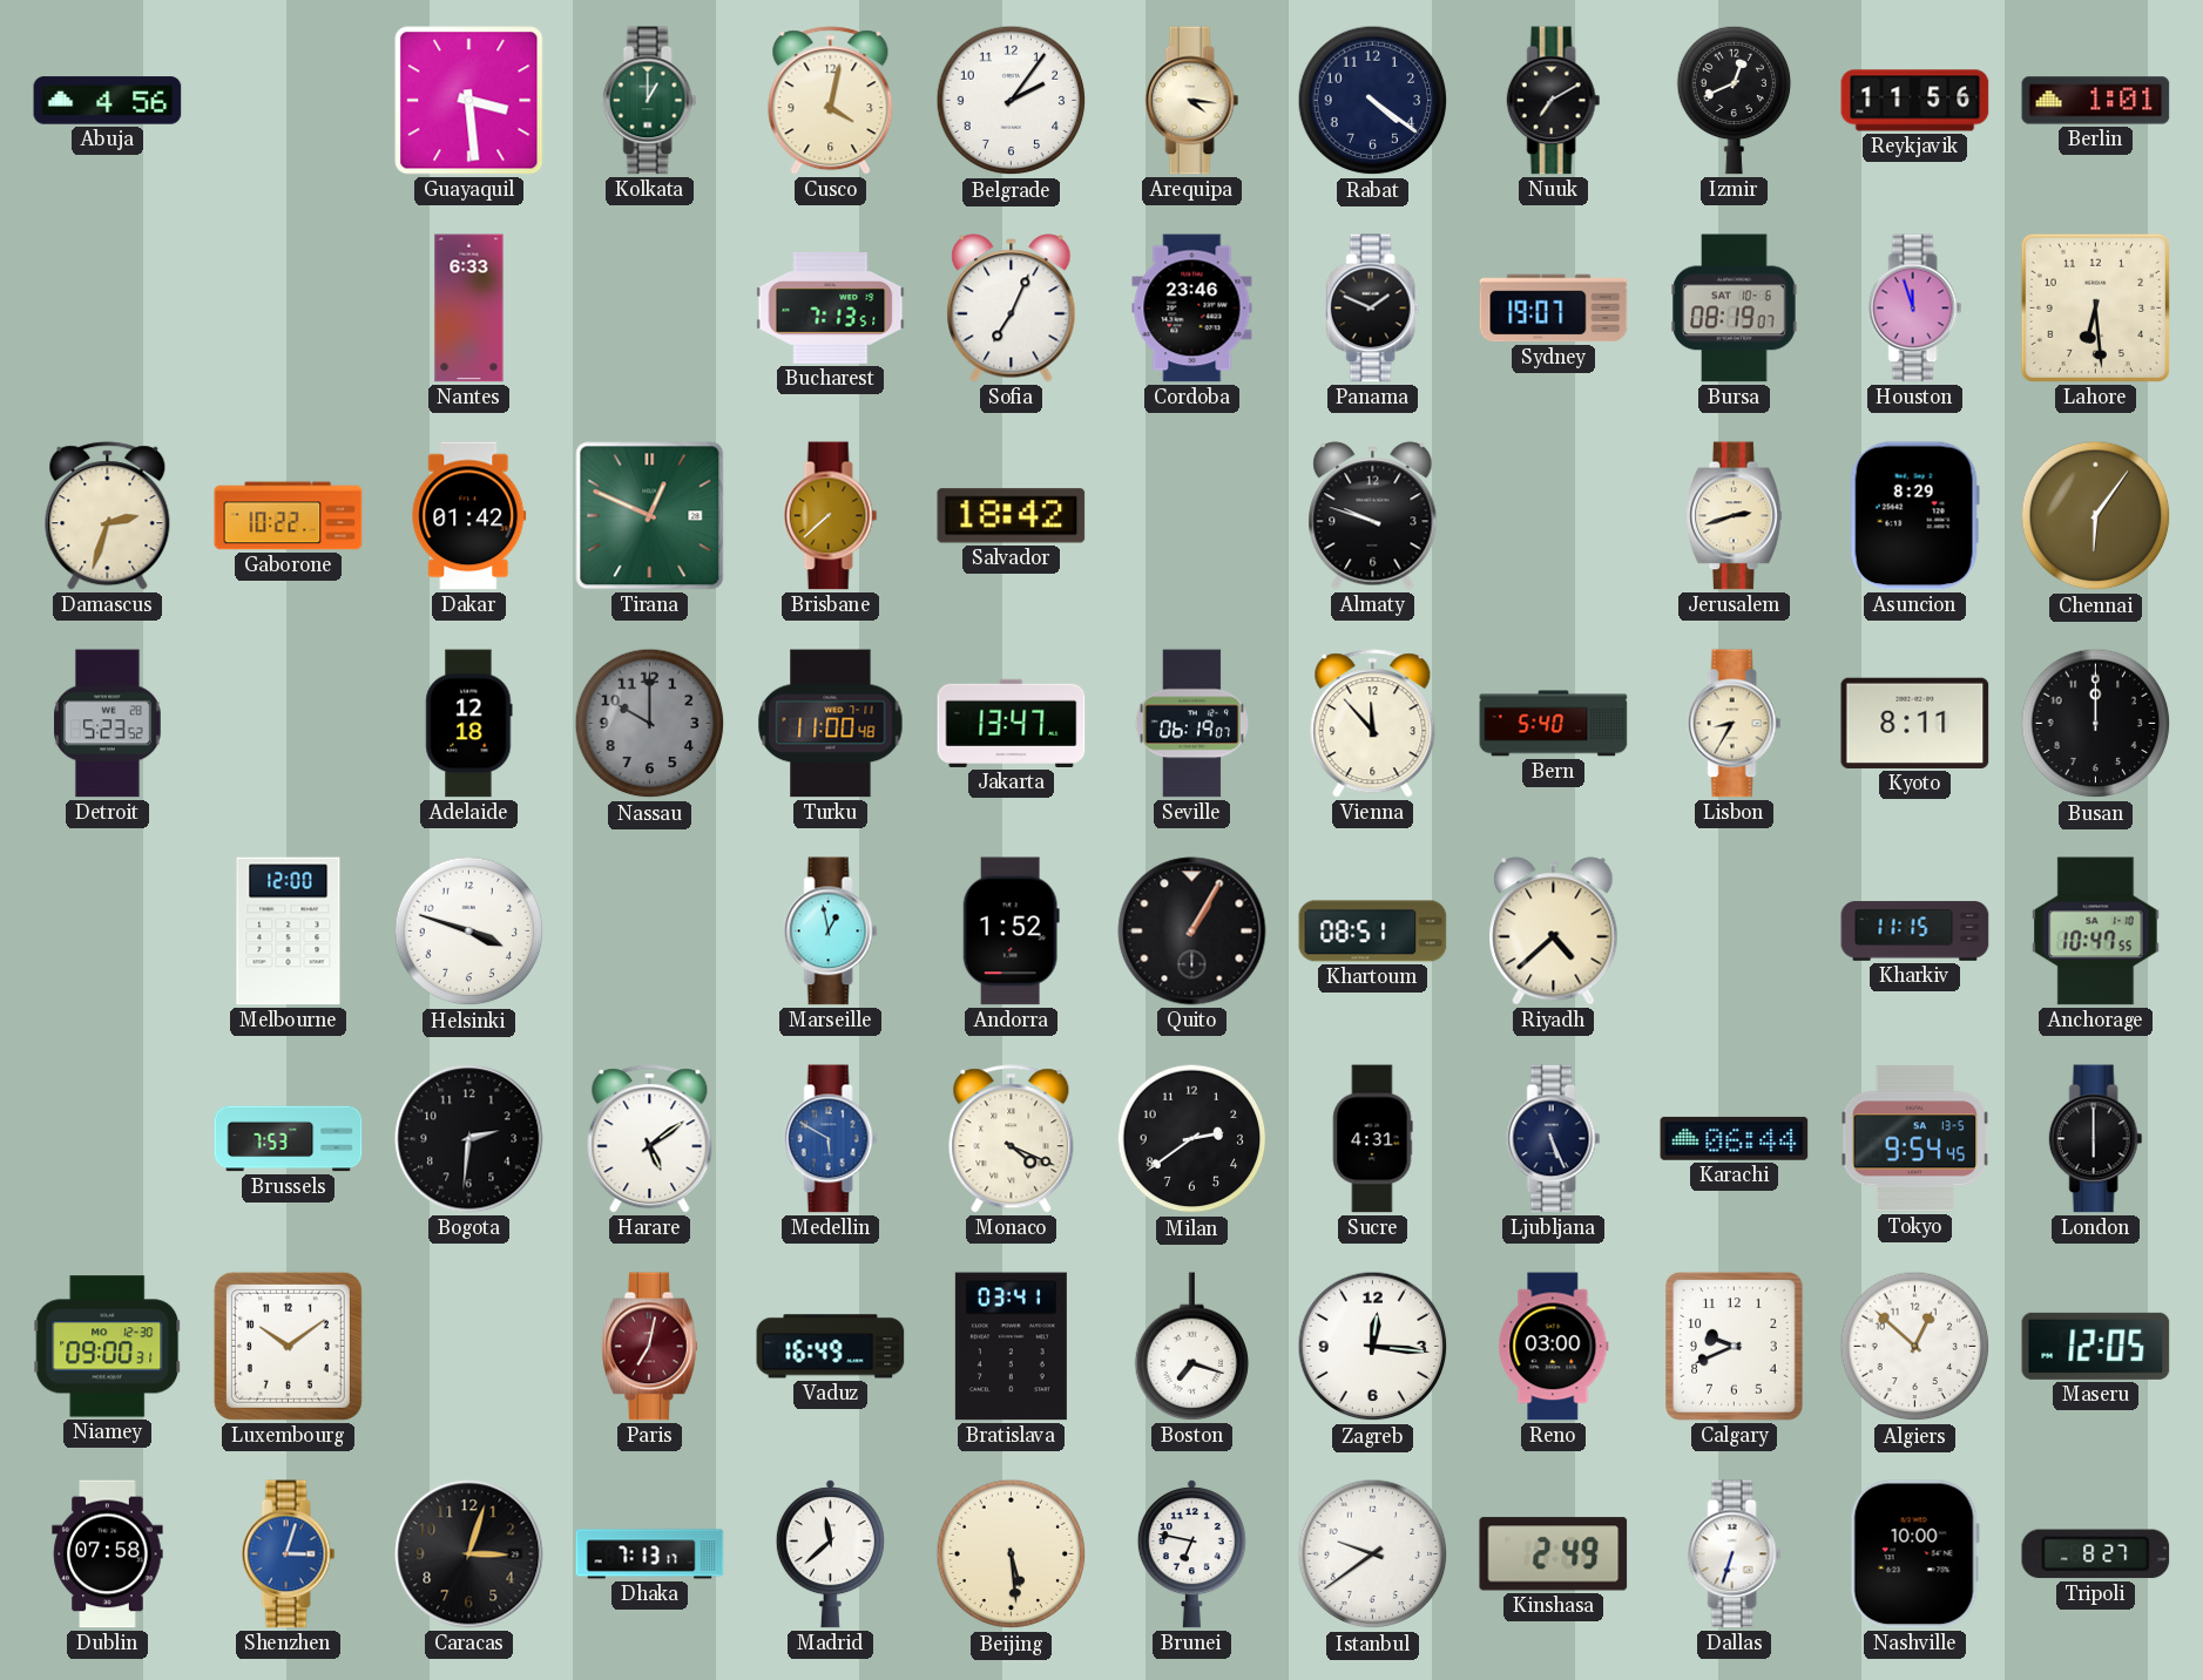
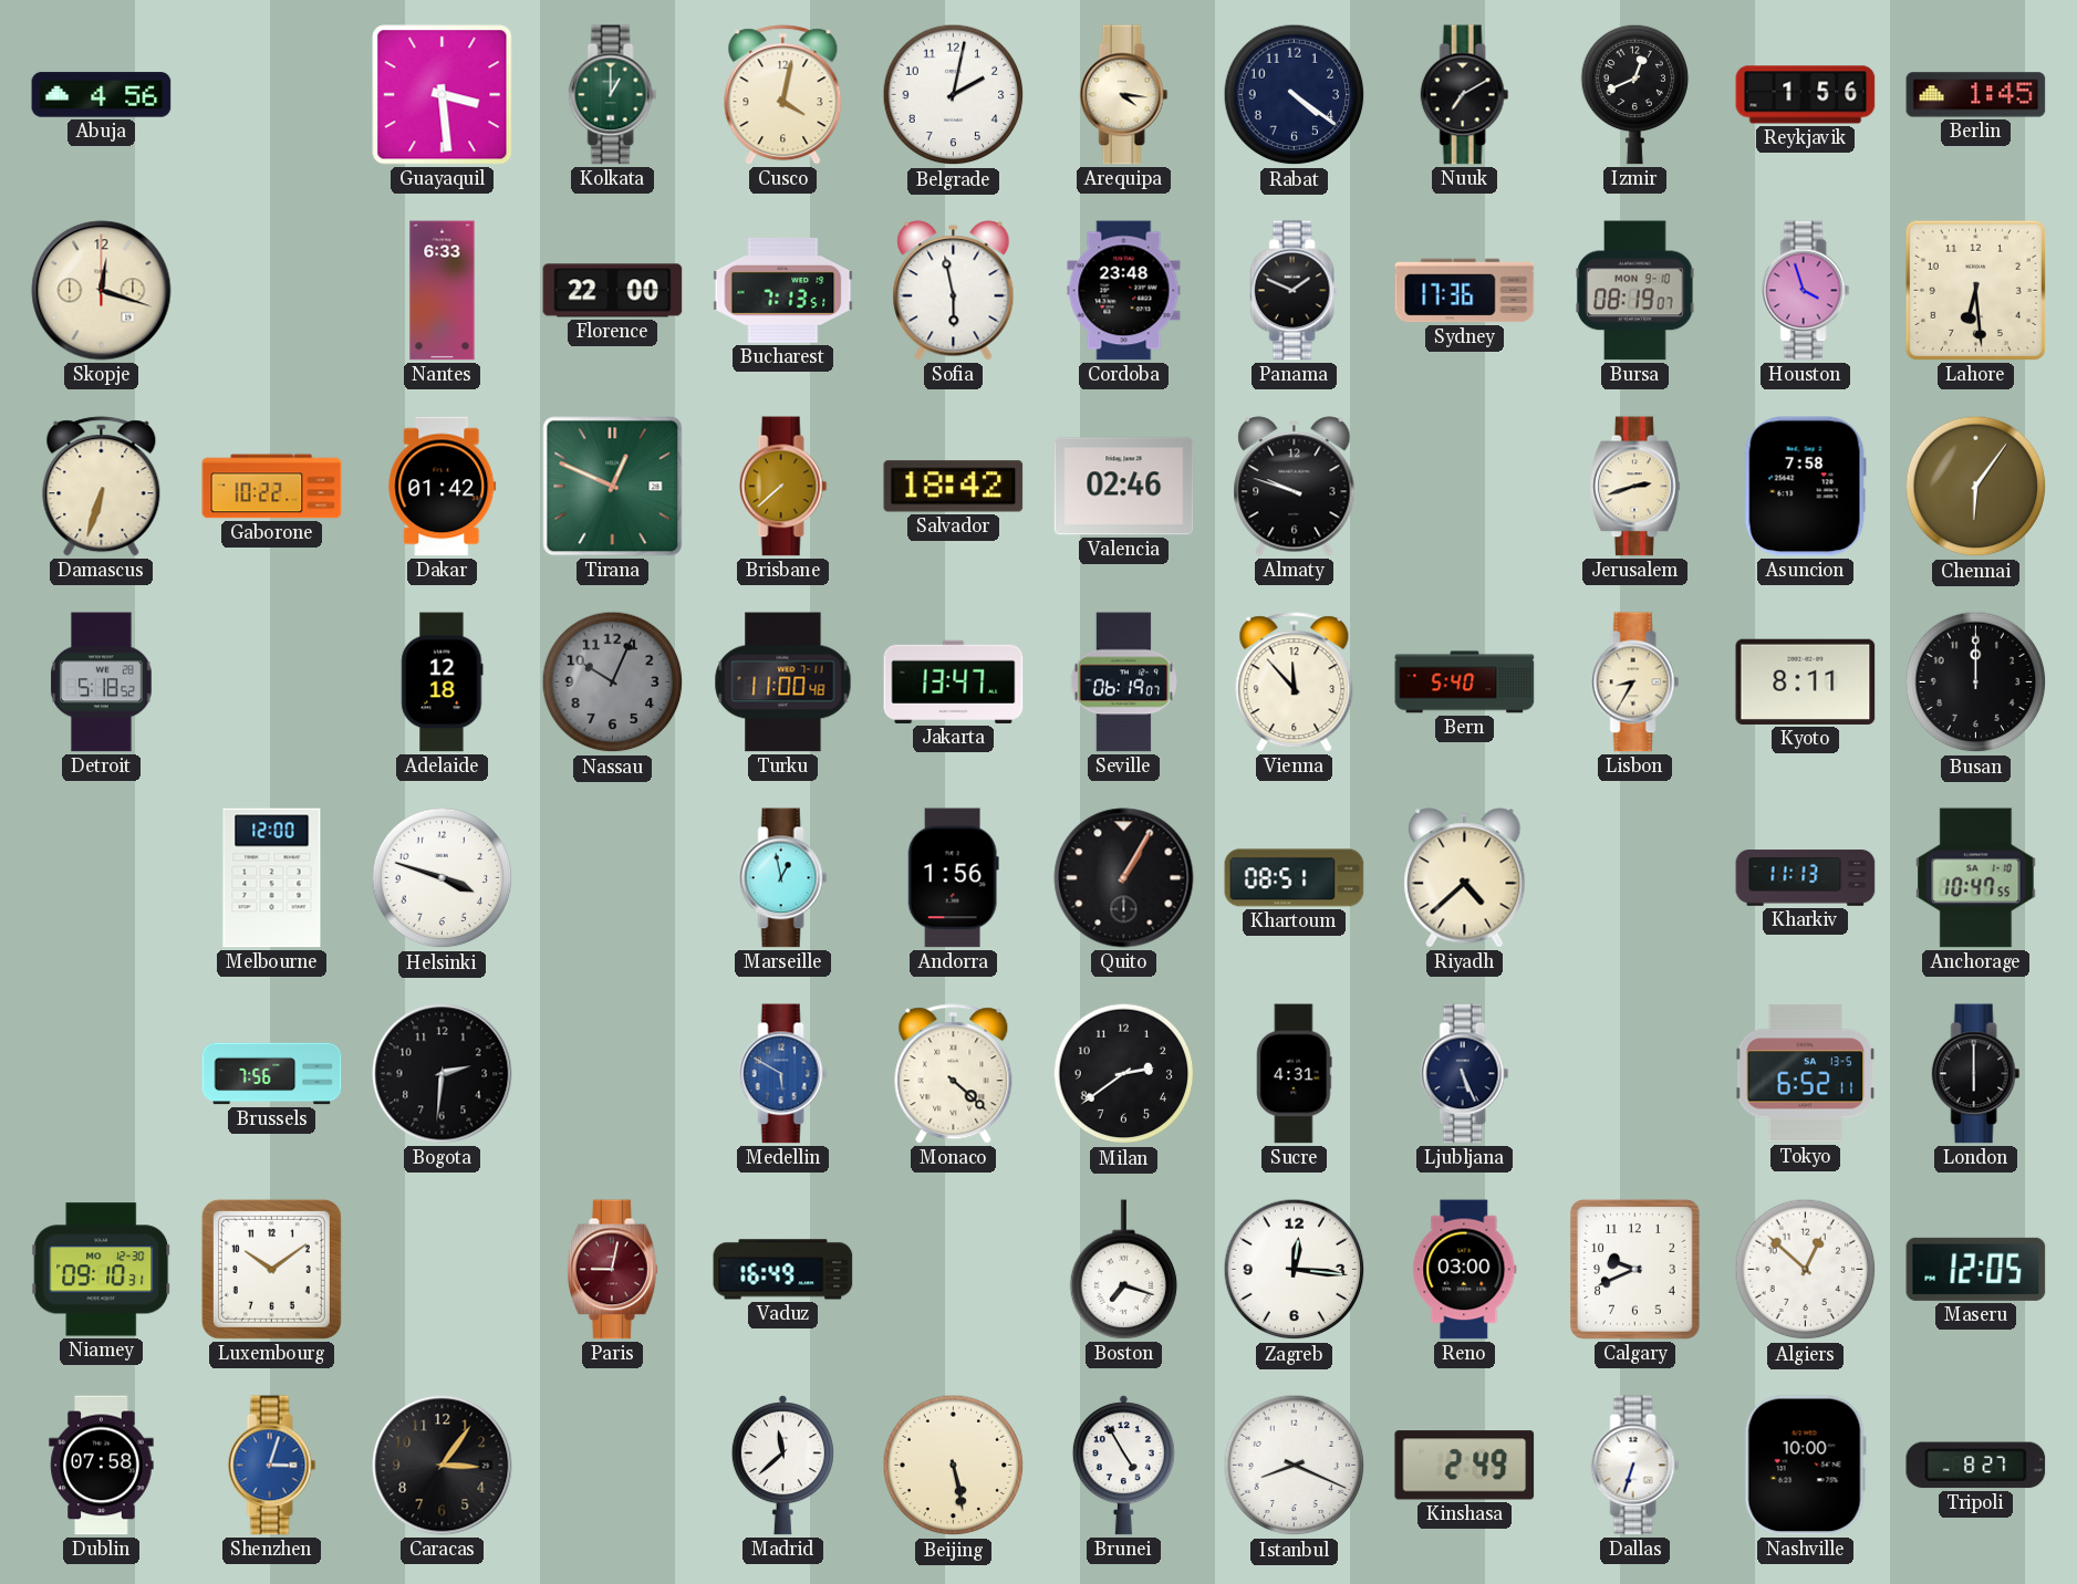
Belgrade: 2:06 -> 2:02 (954, 95)
Reykjavik: 11:56 -> 1:56 (1806, 95)
Berlin: 1:01 -> 1:45 (1976, 95)
Skopje: none -> 12:18 (102, 291)
Florence: none -> 22:00 (613, 291)
Sofia: 7:04 -> 5:58 (954, 291)
Cordoba: 23:46 -> 23:48 (1124, 291)
Sydney: 19:07 -> 17:36 (1465, 291)
Bursa date: SAT 10-6 -> MON 9-10 (1635, 291)
Houston: 11:57 -> 3:57 (1806, 291)
Damascus: 2:33 -> 6:33 (102, 487)
Valencia: none -> 02:46 (1124, 487)
Asuncion: 8:29 -> 7:58 (1805, 487)
Detroit: 5:23 -> 5:18 (102, 682)
Nassau: 10:00 -> 10:04 (613, 682)
Andorra: 1:52 -> 1:56 (953, 878)
Kharkiv: 11:15 -> 11:13 (1806, 878)
Brussels: 7:53 -> 7:56 (272, 1074)
Harare: 5:09 -> none (650, 1139)
Monaco: 4:19 -> 4:22 (954, 1074)
Karachi: 06:44 -> none (1735, 1138)
Tokyo: 9:54 -> 6:52 (1806, 1074)
Niamey: 09:00 -> 09:10 (102, 1270)
Paris: 7:02 -> 9:02 (613, 1270)
Bratislava: 03:41 -> none (1011, 1347)
Caracas: 3:03 -> 3:06 (443, 1466)
Dhaka: 7:13 -> none (650, 1554)
Beijing: 5:29 -> 5:28 (954, 1466)
Brunei: 6:47 -> 4:55 (1123, 1466)
Istanbul: 9:39 -> 8:19 (1295, 1466)
